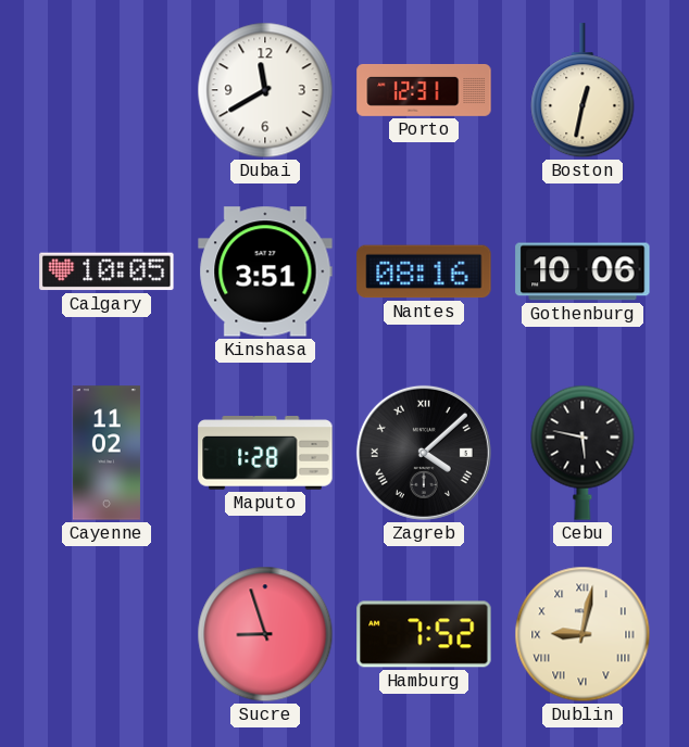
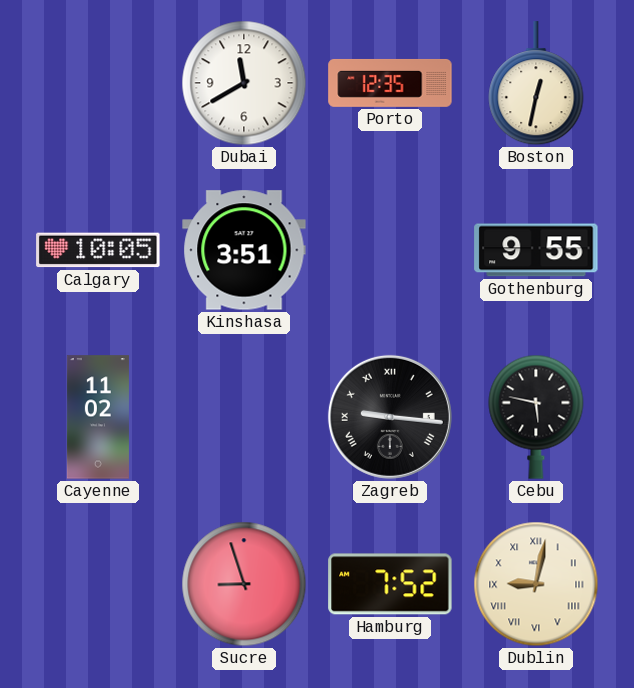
Porto: 12:31 -> 12:35 (390, 83)
Nantes: 08:16 -> none (424, 271)
Gothenburg: 10:06 -> 9:55 (536, 250)
Maputo: 1:28 -> none (265, 454)
Zagreb: 4:08 -> 9:16 (390, 417)
